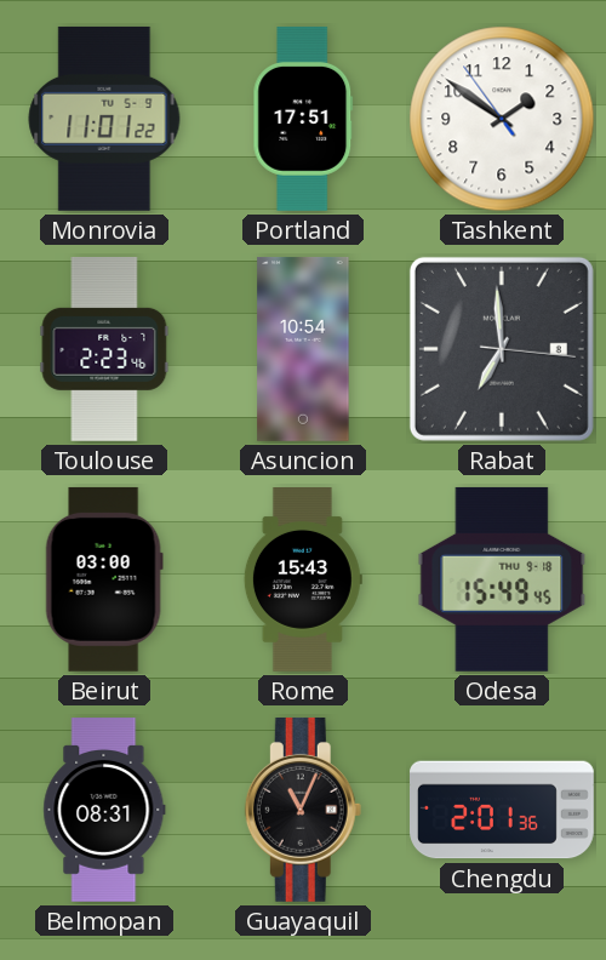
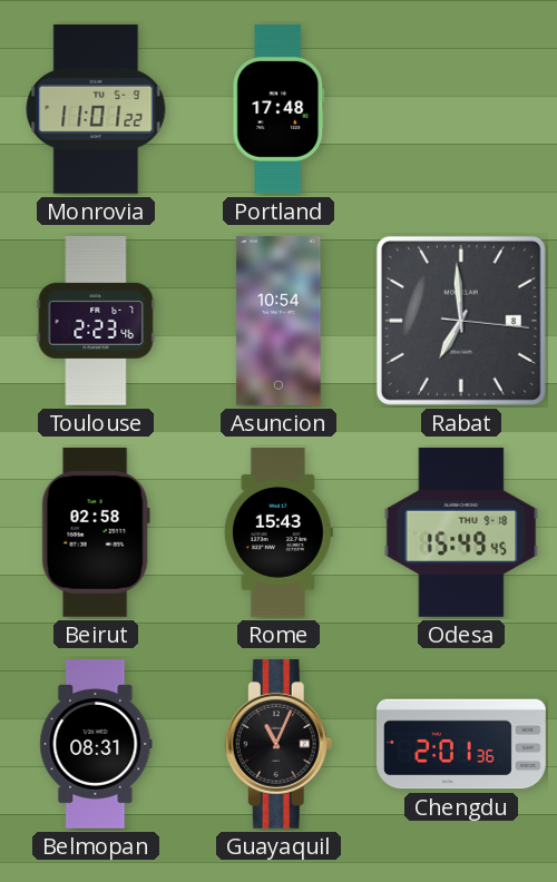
Portland: 17:51 -> 17:48 (278, 109)
Tashkent: 1:50 -> none (502, 119)
Beirut: 03:00 -> 02:58 (96, 532)
